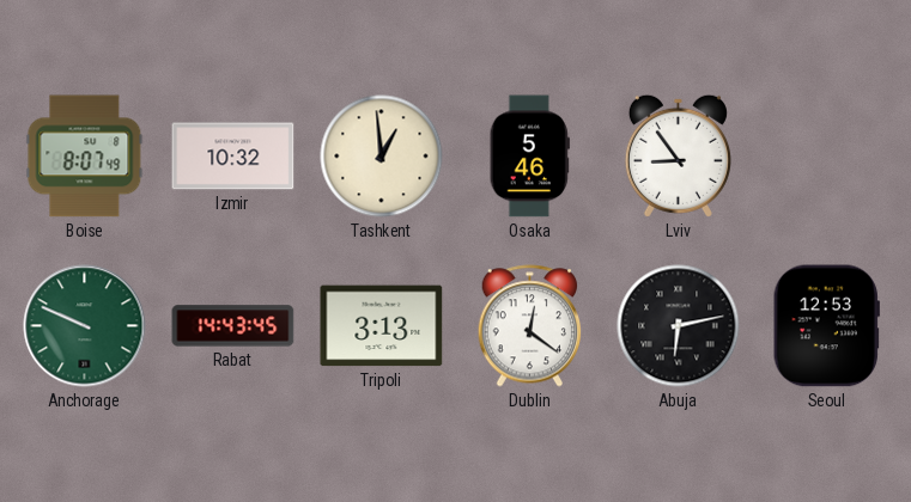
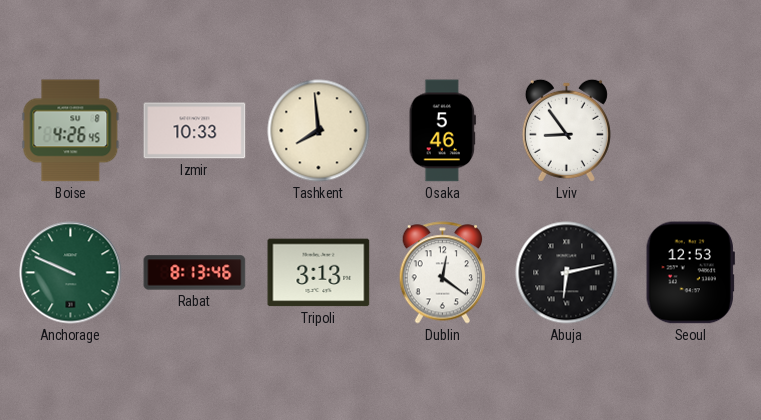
Boise: 8:07 -> 4:26 (71, 131)
Izmir: 10:32 -> 10:33 (195, 131)
Tashkent: 12:59 -> 7:59 (319, 131)
Rabat: 14:43 -> 8:13 (195, 273)
